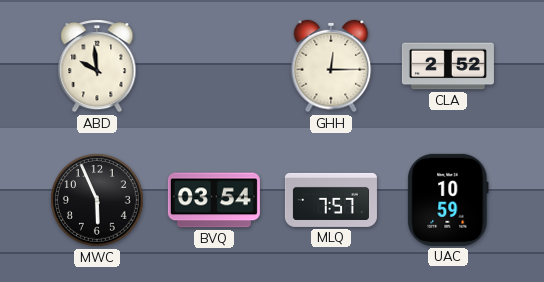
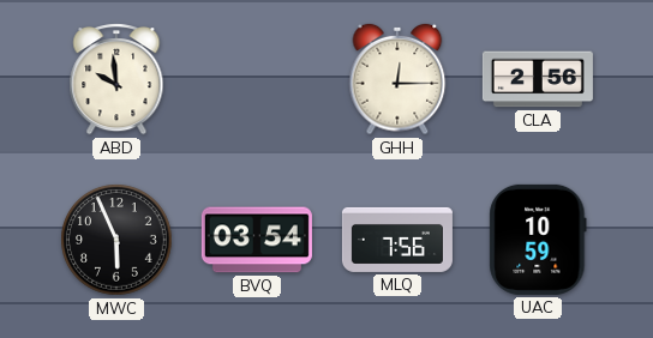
CLA: 2:52 -> 2:56 (538, 79)
MLQ: 7:57 -> 7:56 (397, 240)
